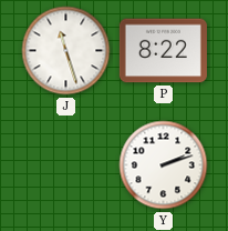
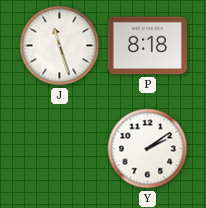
P: 8:22 -> 8:18 (147, 46)
Y: 2:12 -> 2:09 (148, 149)
